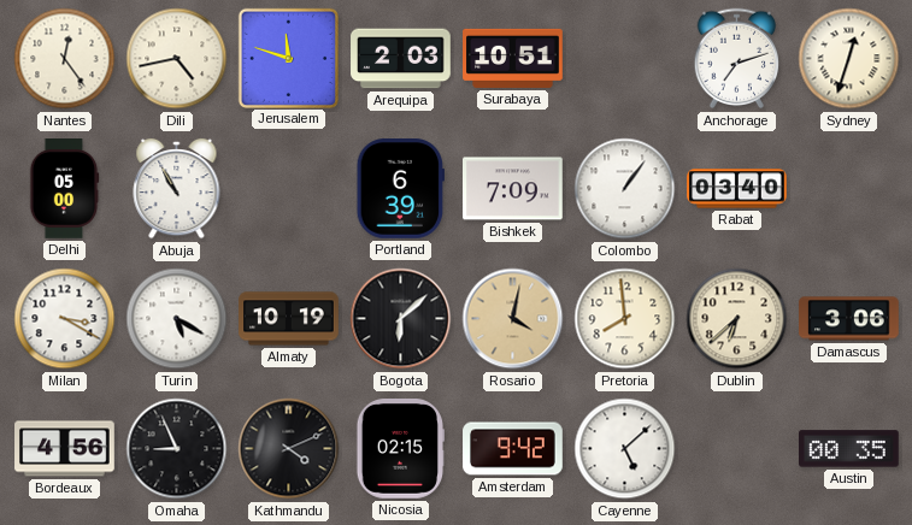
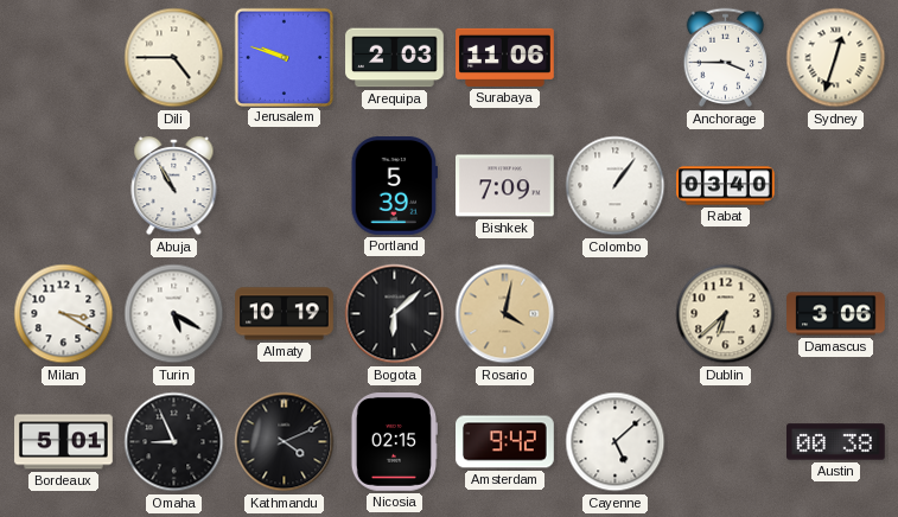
Nantes: 12:24 -> none (65, 59)
Dili: 4:43 -> 4:45 (174, 58)
Jerusalem: 11:48 -> 9:48 (284, 57)
Surabaya: 10:51 -> 11:06 (505, 57)
Anchorage: 7:12 -> 3:45 (726, 58)
Delhi: 05:00 -> none (64, 189)
Portland: 6:39 -> 5:39 (394, 186)
Pretoria: 7:59 -> none (625, 319)
Bordeaux: 4:56 -> 5:01 (64, 442)
Austin: 00:35 -> 00:38 (836, 442)
